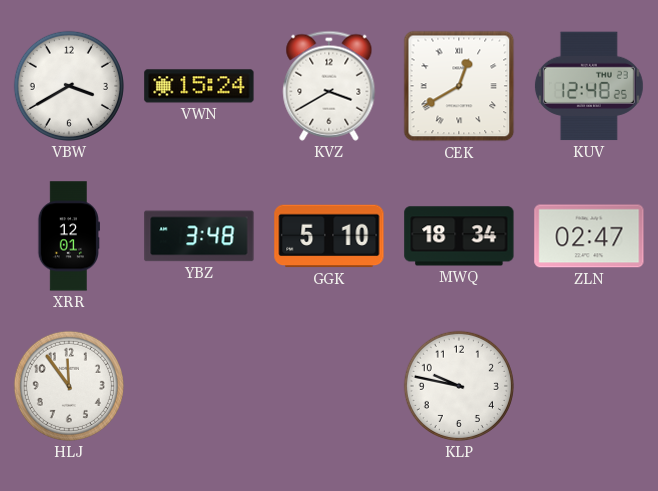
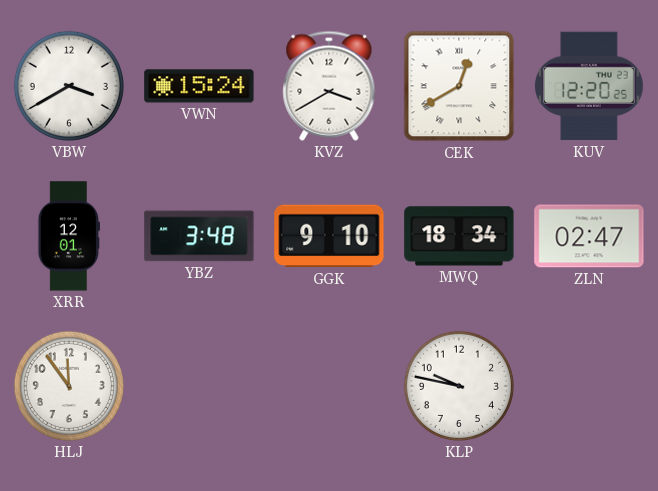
KUV: 12:48 -> 12:20 (589, 86)
GGK: 5:10 -> 9:10 (329, 236)
